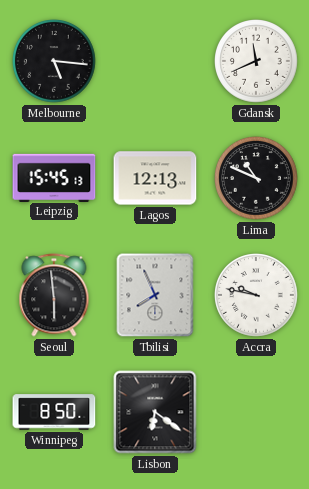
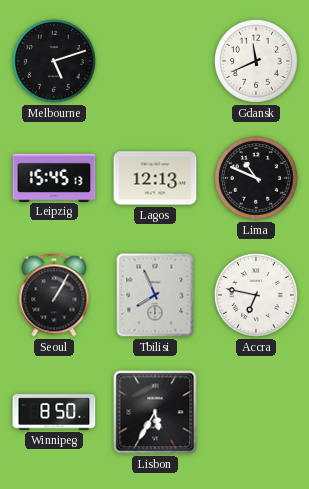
Melbourne: 5:16 -> 5:12 (55, 62)
Seoul: 5:59 -> 1:05 (54, 295)
Accra: 9:47 -> 6:47 (257, 296)
Lisbon: 6:21 -> 5:35 (155, 412)
